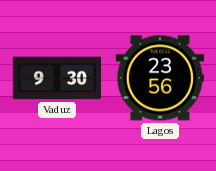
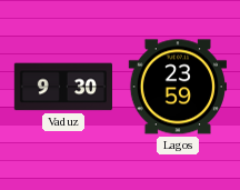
Lagos: 23:56 -> 23:59 (177, 87)
